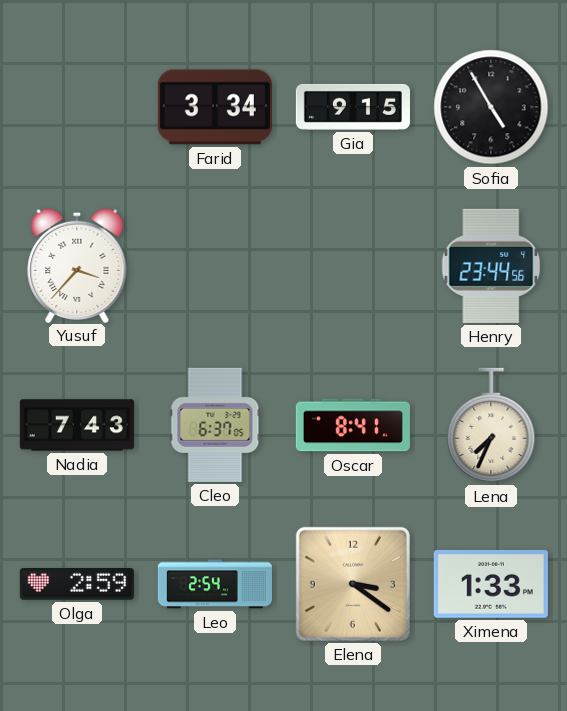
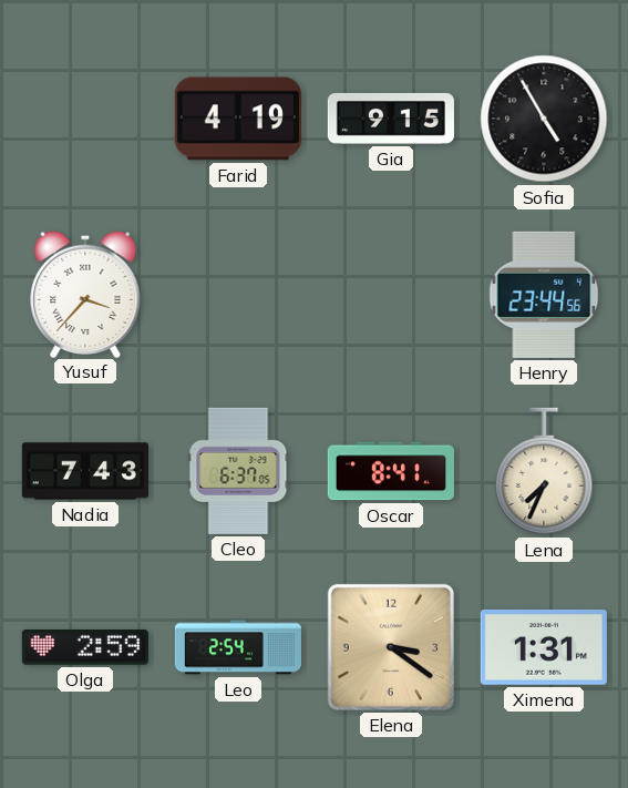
Farid: 3:34 -> 4:19 (238, 119)
Ximena: 1:33 -> 1:31 (544, 647)
